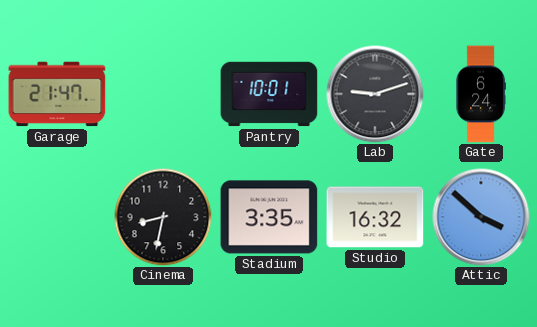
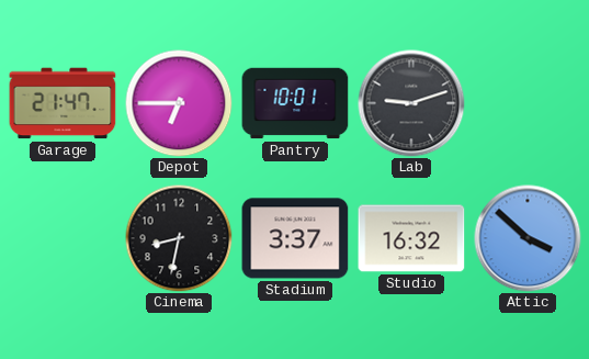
Depot: none -> 6:45 (179, 103)
Gate: 6:24 -> none (481, 94)
Stadium: 3:35 -> 3:37 (295, 238)
